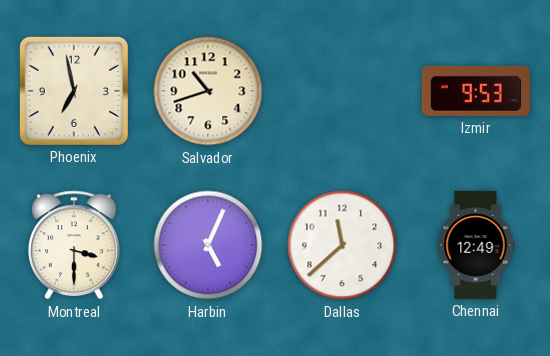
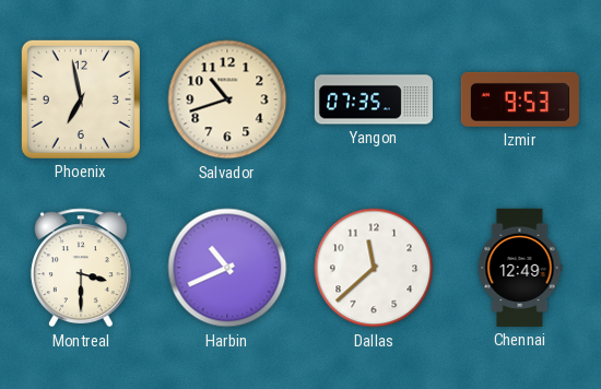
Yangon: none -> 07:35 (374, 99)
Harbin: 5:04 -> 10:41 (227, 268)
